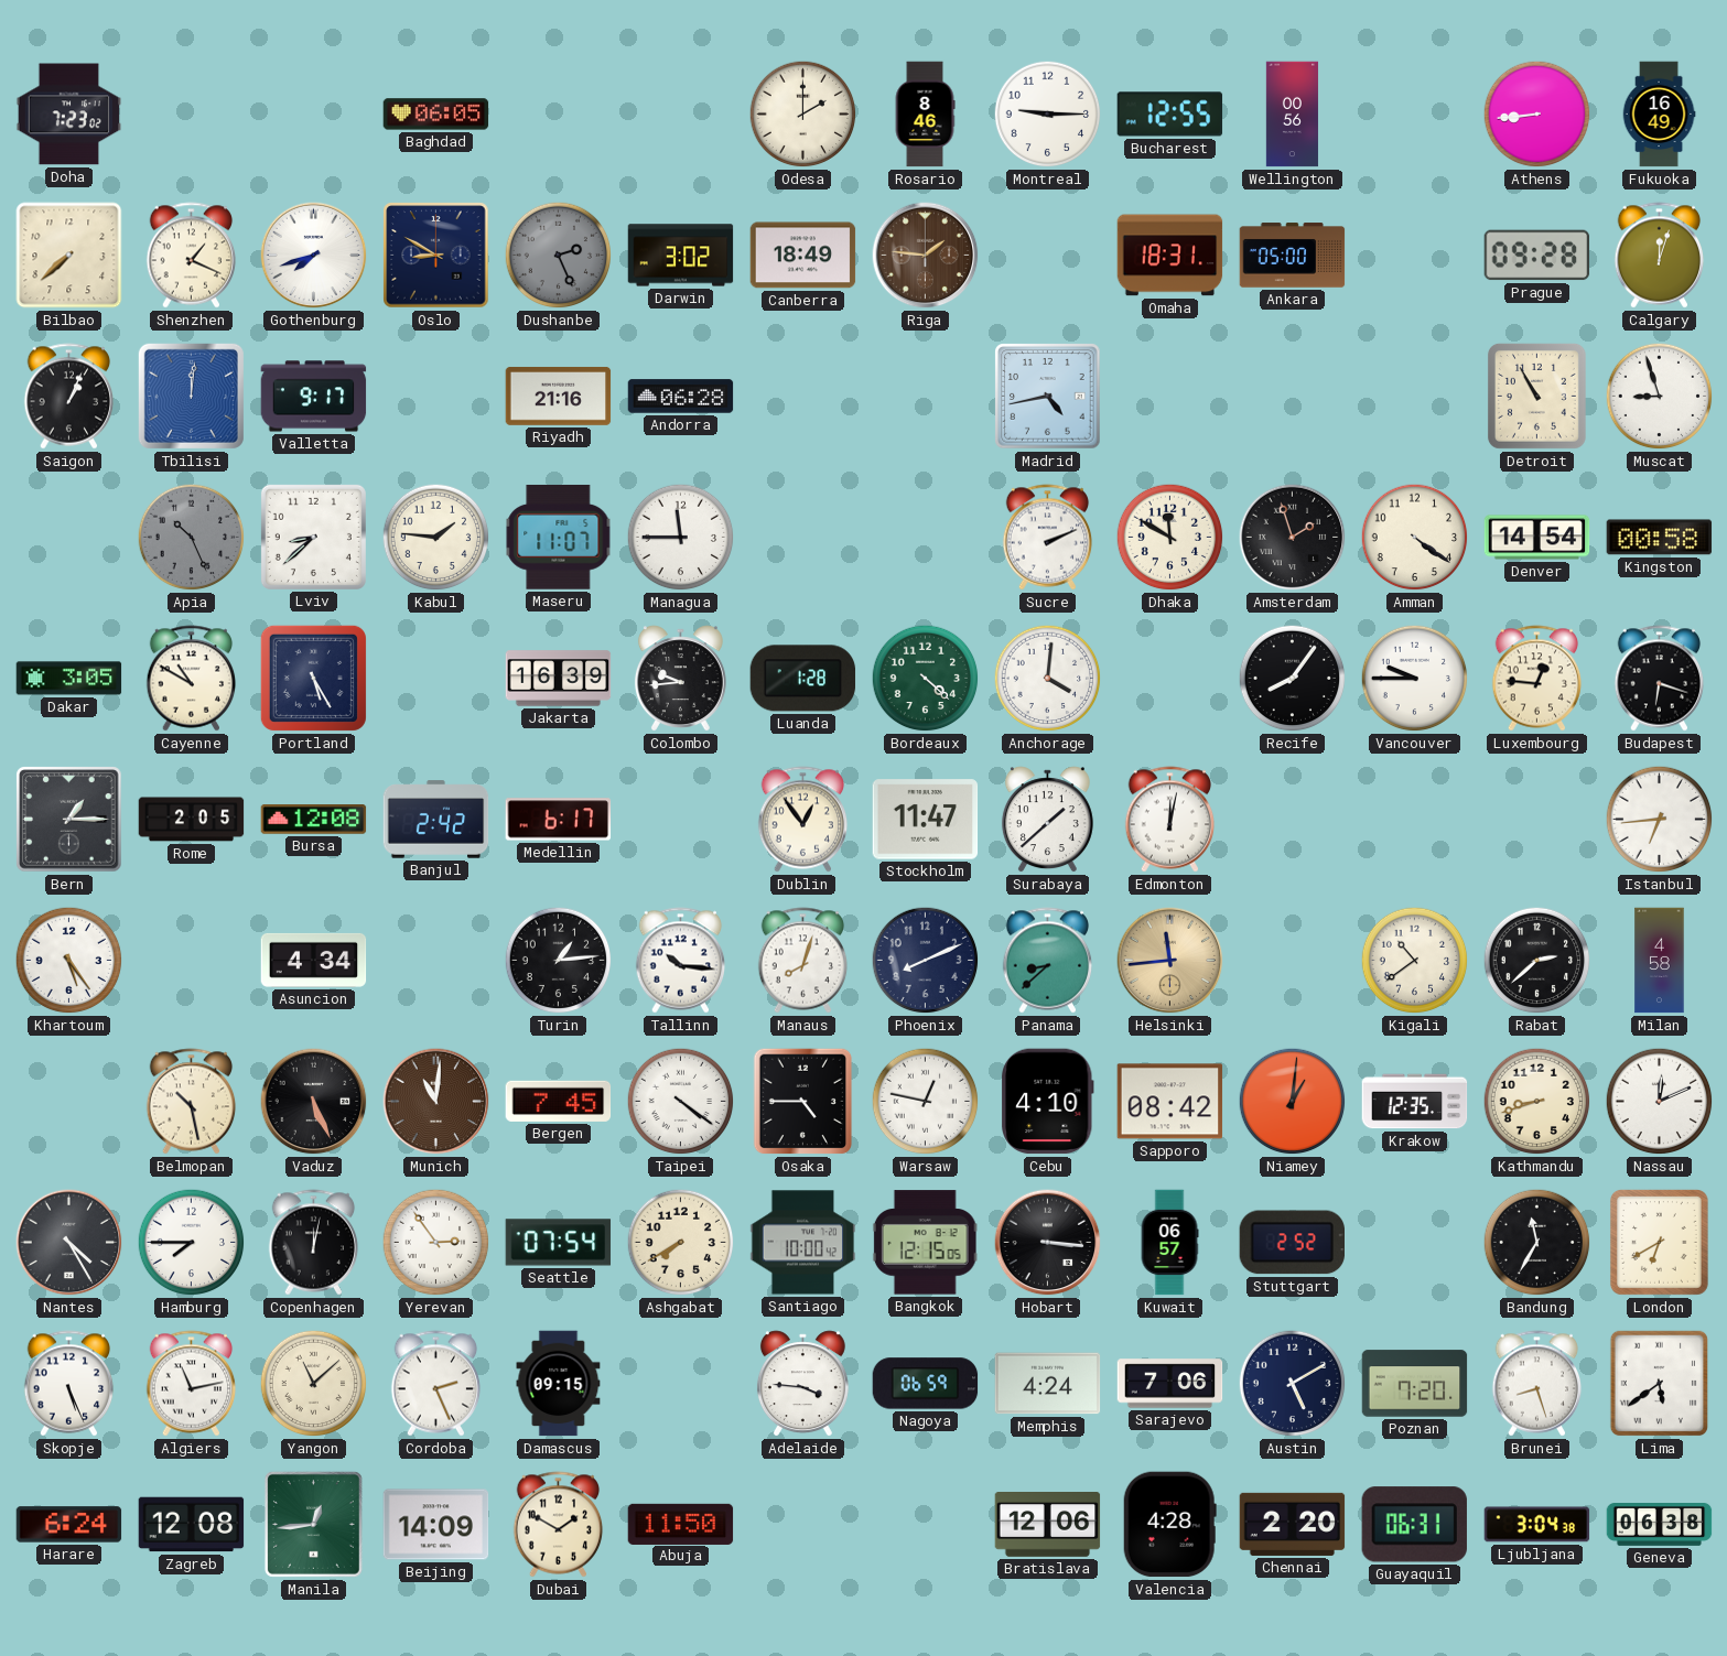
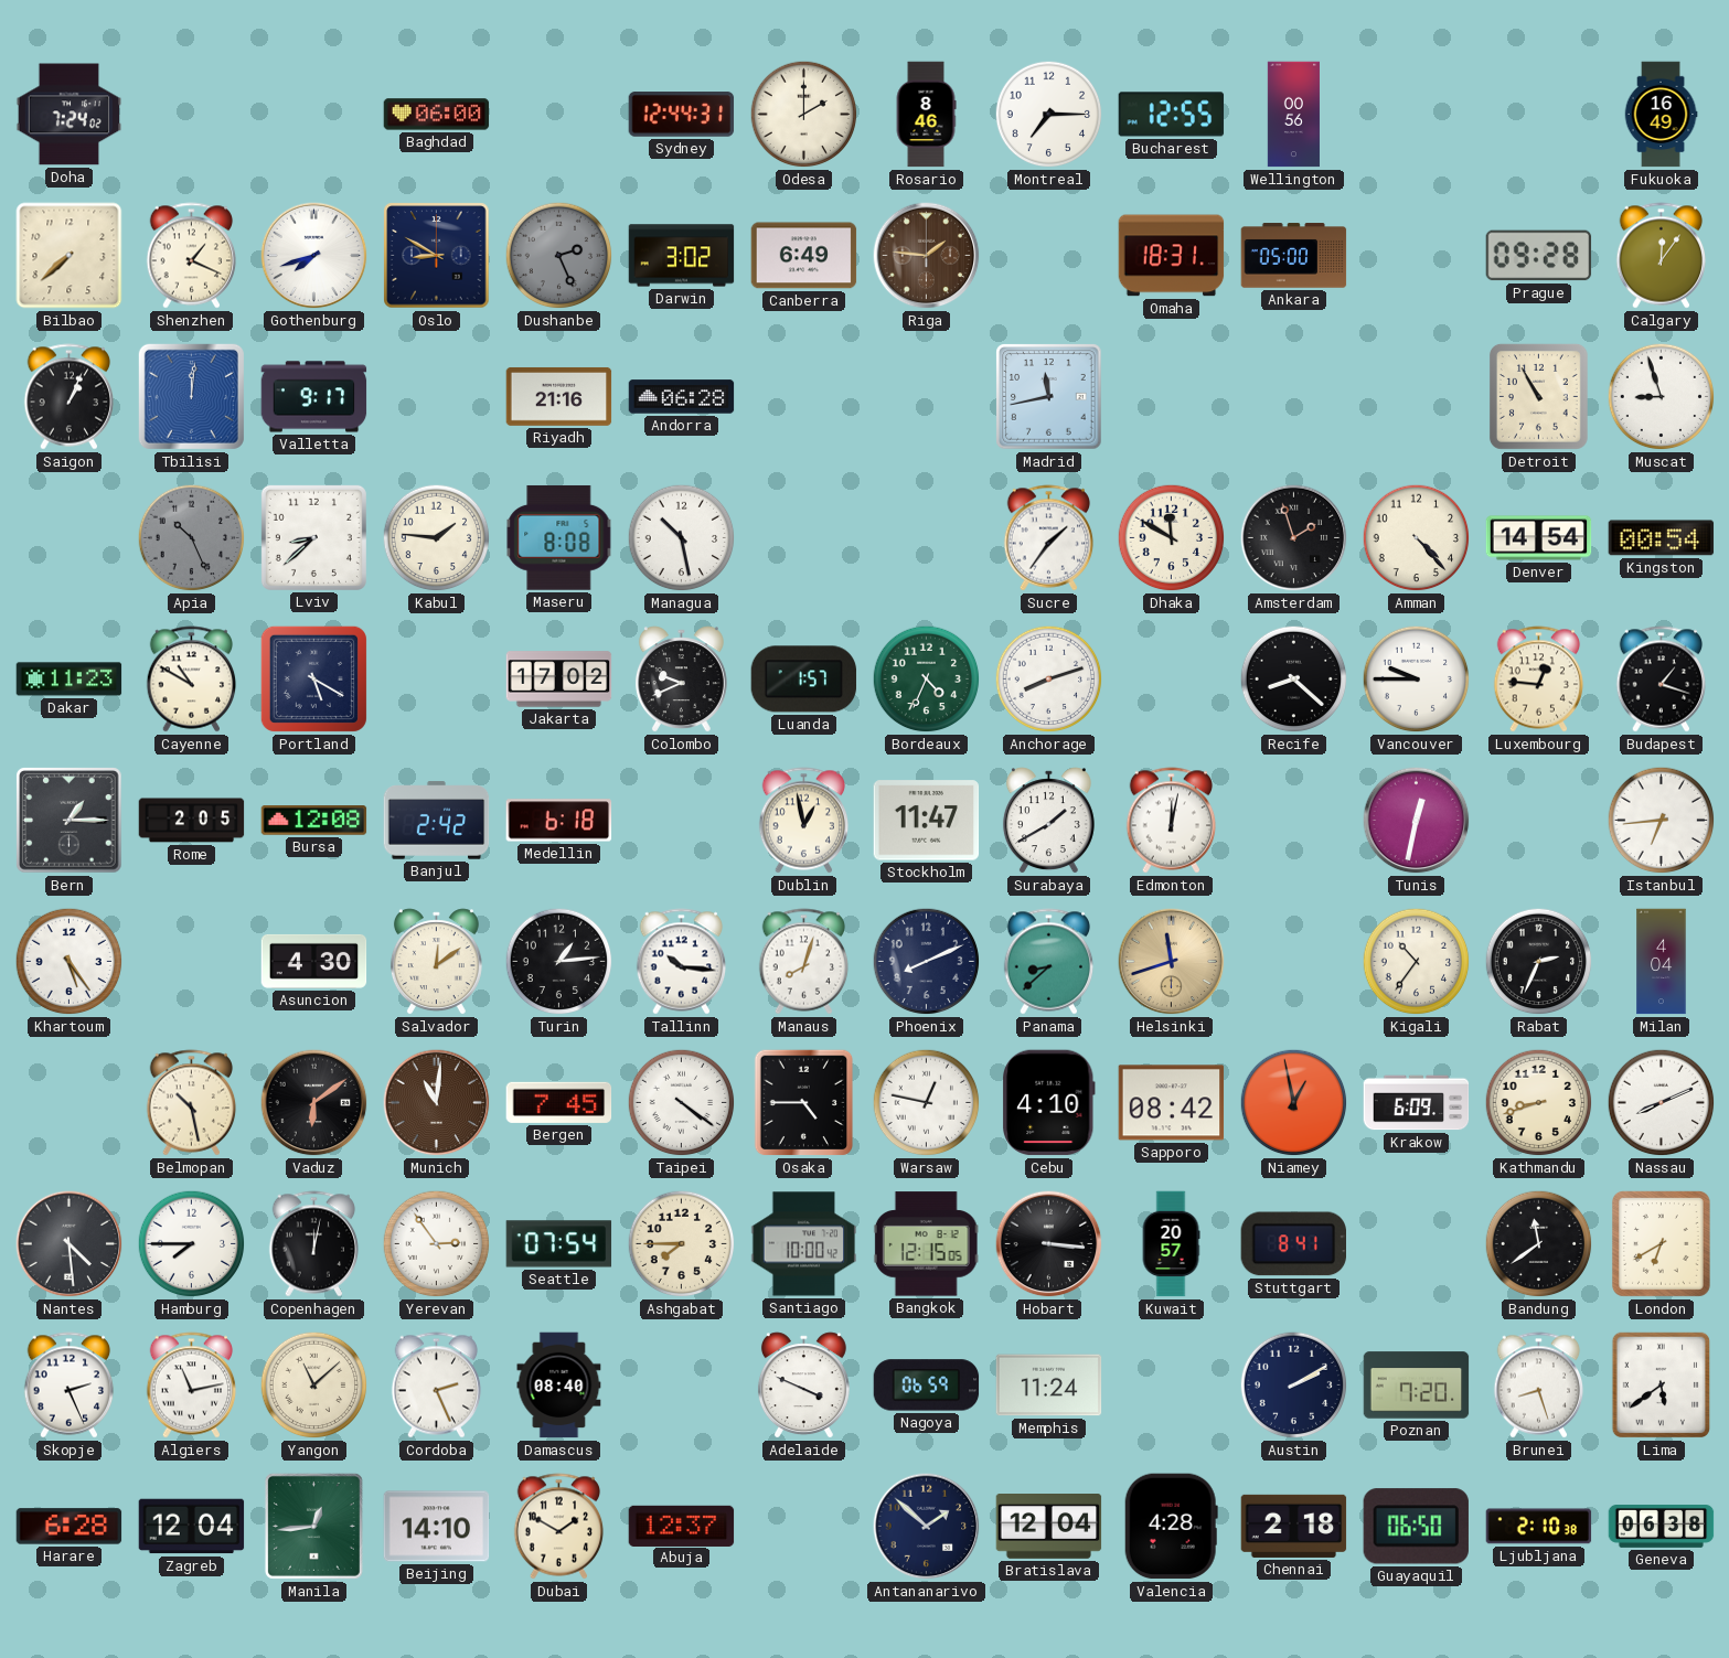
Doha: 7:23 -> 7:24 (70, 115)
Baghdad: 06:05 -> 06:00 (437, 115)
Sydney: none -> 12:44 (682, 115)
Montreal: 9:15 -> 7:15 (1049, 115)
Athens: 8:44 -> none (1537, 115)
Canberra: 18:49 -> 6:49 (804, 256)
Calgary: 12:03 -> 12:06 (1662, 256)
Madrid: 4:43 -> 11:43 (1049, 397)
Maseru: 11:07 -> 8:08 (559, 538)
Managua: 11:45 -> 10:28 (682, 538)
Sucre: 2:11 -> 1:36 (1049, 538)
Amman: 4:21 -> 4:23 (1417, 538)
Kingston: 00:58 -> 00:54 (1662, 538)
Dakar: 3:05 -> 11:23 (70, 680)
Portland: 5:25 -> 5:20 (313, 678)
Jakarta: 16:39 -> 17:02 (559, 680)
Colombo: 9:44 -> 9:41 (681, 680)
Luanda: 1:28 -> 1:57 (804, 680)
Bordeaux: 4:22 -> 4:34 (927, 680)
Anchorage: 4:01 -> 8:12 (1049, 680)
Recife: 8:06 -> 8:22 (1294, 680)
Budapest: 6:18 -> 1:18 (1662, 680)
Medellin: 6:17 -> 6:18 (559, 821)
Dublin: 12:54 -> 12:58 (804, 821)
Surabaya: 1:38 -> 1:40 (1048, 821)
Tunis: none -> 12:32 (1417, 821)
Asuncion: 4:34 -> 4:30 (314, 961)
Salvador: none -> 12:09 (436, 962)
Helsinki: 11:44 -> 11:42 (1172, 962)
Kigali: 10:39 -> 10:36 (1417, 962)
Rabat: 2:38 -> 2:34 (1539, 962)
Milan: 4:58 -> 4:04 (1662, 962)
Vaduz: 5:26 -> 6:09 (314, 1103)
Niamey: 1:01 -> 12:58 (1294, 1103)
Krakow: 12:35 -> 6:09 (1417, 1103)
Nassau: 12:11 -> 8:11 (1662, 1103)
Nantes: 4:25 -> 4:29 (70, 1244)
Ashgabat: 7:40 -> 7:45 (682, 1244)
Kuwait: 06:57 -> 20:57 (1171, 1244)
Stuttgart: 2:52 -> 8:41 (1293, 1244)
Bandung: 11:35 -> 11:39 (1539, 1244)
Skopje: 5:26 -> 2:26 (70, 1386)
Damascus: 09:15 -> 08:40 (559, 1386)
Adelaide: 3:46 -> 3:49 (803, 1386)
Memphis: 4:24 -> 11:24 (1049, 1386)
Sarajevo: 7:06 -> none (1170, 1384)
Austin: 5:10 -> 2:10 (1294, 1386)
Harare: 6:24 -> 6:28 (70, 1527)
Zagreb: 12:08 -> 12:04 (192, 1527)
Beijing: 14:09 -> 14:10 (437, 1527)
Abuja: 11:50 -> 12:37 (682, 1526)
Antananarivo: none -> 1:52 (927, 1527)
Bratislava: 12:06 -> 12:04 (1049, 1527)
Chennai: 2:20 -> 2:18 (1294, 1526)
Guayaquil: 06:31 -> 06:50 (1416, 1527)
Ljubljana: 3:04 -> 2:10 (1539, 1527)
